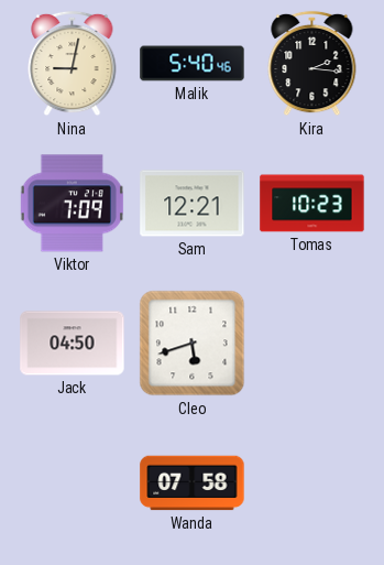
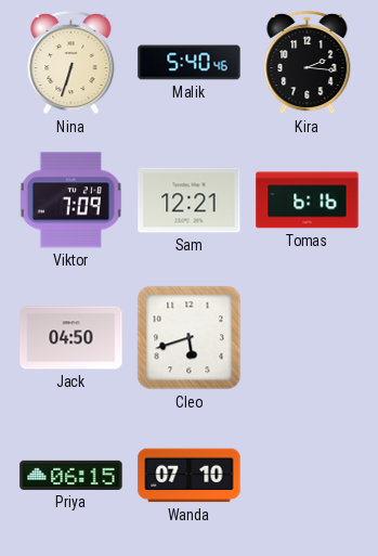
Nina: 9:02 -> 6:33 (71, 63)
Tomas: 10:23 -> 6:16 (308, 201)
Priya: none -> 06:15 (71, 475)
Wanda: 07:58 -> 07:10 (190, 476)
